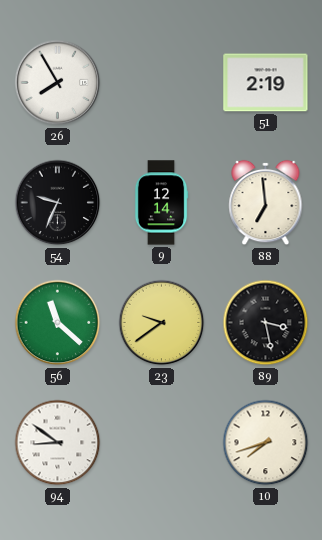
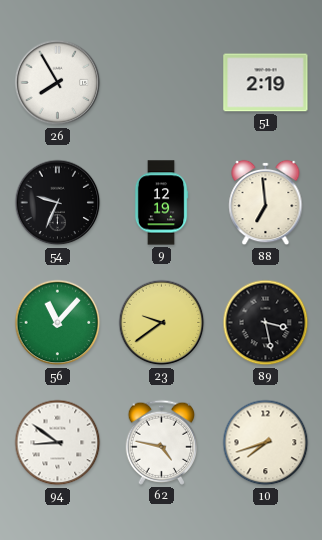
9: 12:14 -> 12:19 (161, 203)
56: 11:22 -> 11:07 (58, 323)
62: none -> 4:47 (162, 442)
